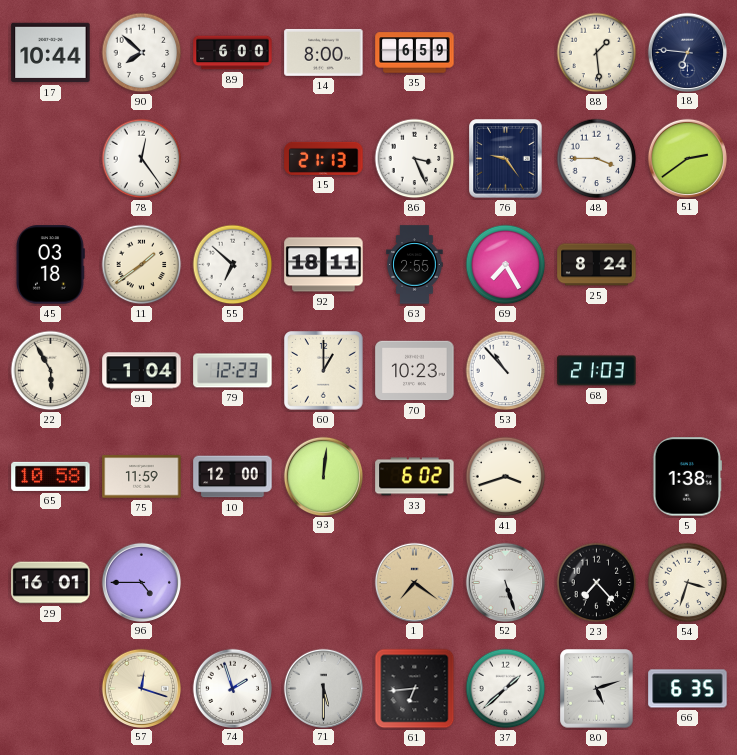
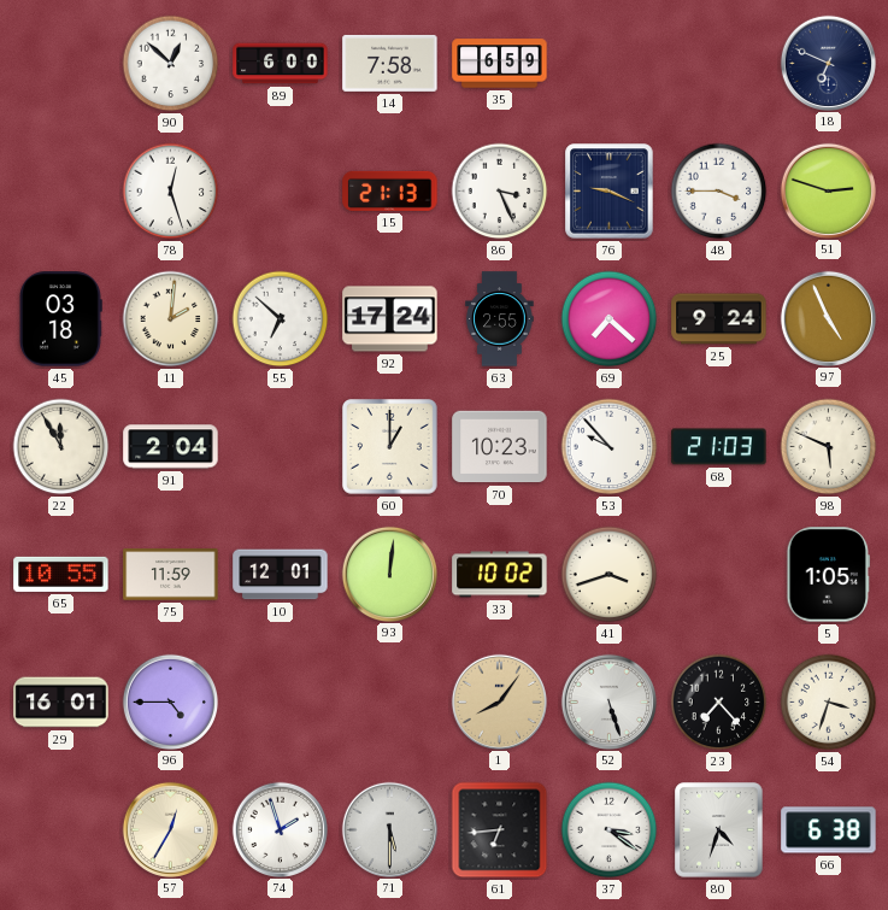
17: 10:44 -> none (51, 53)
90: 7:52 -> 12:52 (171, 64)
14: 8:00 -> 7:58 (390, 63)
88: 1:29 -> none (597, 53)
18: 6:46 -> 6:49 (828, 63)
78: 12:24 -> 12:27 (171, 192)
76: 9:24 -> 9:19 (610, 192)
51: 2:39 -> 2:48 (828, 190)
11: 1:39 -> 2:01 (171, 319)
92: 18:11 -> 17:24 (390, 319)
69: 7:25 -> 7:22 (610, 319)
25: 8:24 -> 9:24 (719, 319)
97: none -> 4:56 (828, 318)
22: 5:55 -> 11:55 (61, 447)
91: 1:04 -> 2:04 (171, 447)
79: 12:23 -> none (233, 371)
53: 10:53 -> 9:53 (610, 447)
98: none -> 5:49 (829, 447)
65: 10:58 -> 10:55 (61, 574)
10: 12:00 -> 12:01 (281, 575)
33: 6:02 -> 10:02 (500, 575)
5: 1:38 -> 1:05 (828, 575)
1: 7:21 -> 8:06 (499, 701)
57: 12:18 -> 12:35 (170, 829)
37: 1:38 -> 3:21 (610, 830)
80: 5:12 -> 4:33 (719, 830)
66: 6:35 -> 6:38 (829, 830)
